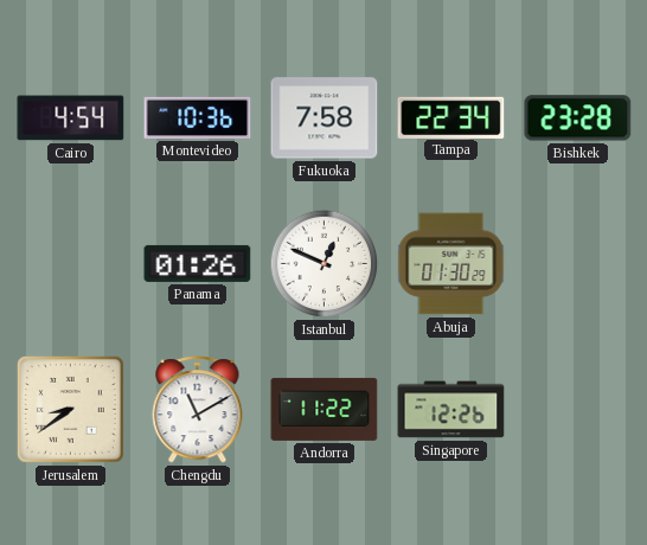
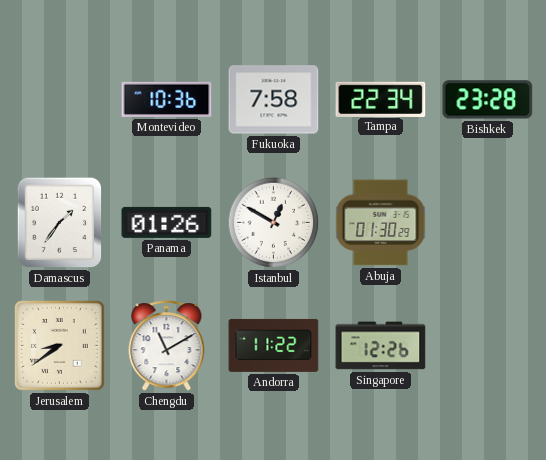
Cairo: 4:54 -> none (71, 118)
Damascus: none -> 1:36 (60, 223)
Istanbul: 12:49 -> 12:50 (274, 223)
